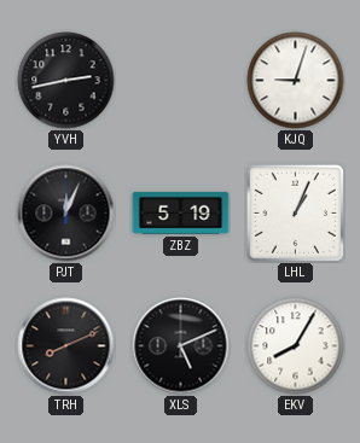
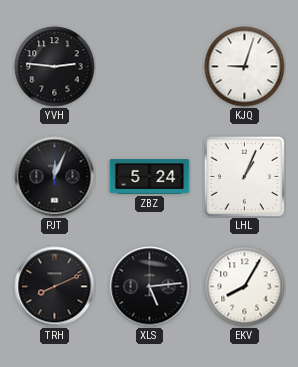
YVH: 2:43 -> 2:46 (55, 67)
ZBZ: 5:19 -> 5:24 (150, 177)
XLS: 5:11 -> 5:14 (150, 287)
